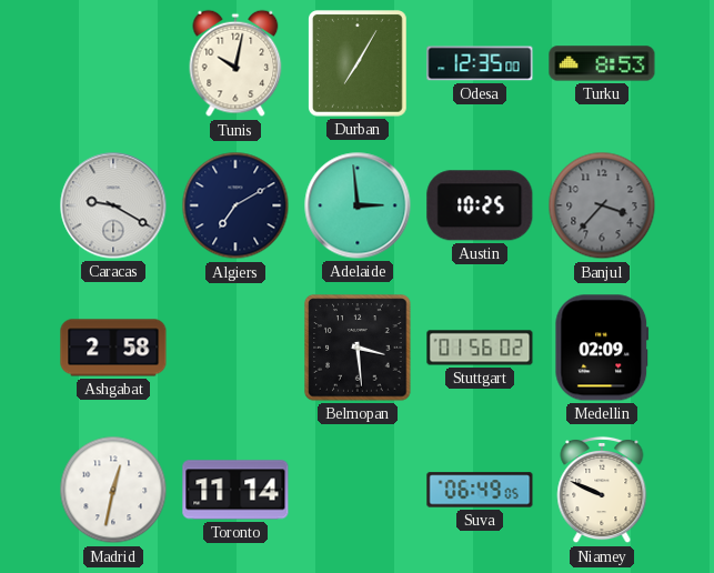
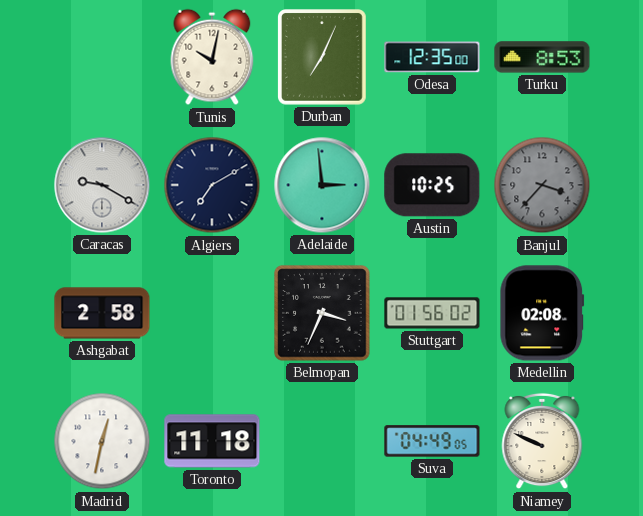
Durban: 7:05 -> 7:04 (323, 57)
Belmopan: 3:29 -> 3:34 (322, 313)
Medellin: 02:09 -> 02:08 (542, 313)
Toronto: 11:14 -> 11:18 (212, 441)
Suva: 06:49 -> 04:49 (432, 441)
